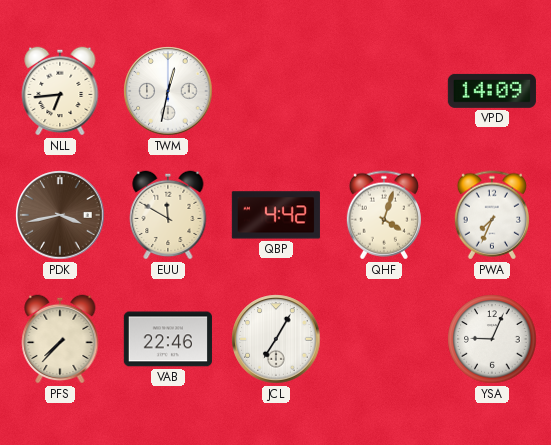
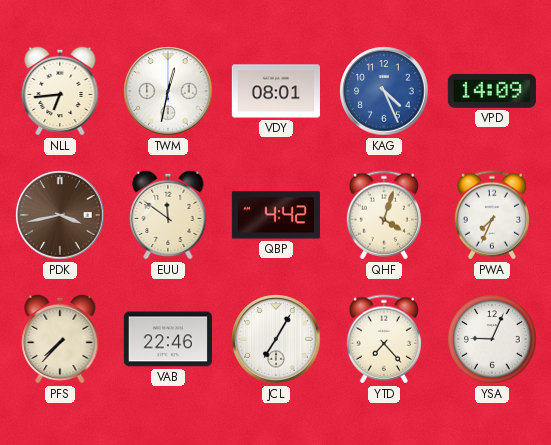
VDY: none -> 08:01 (276, 91)
KAG: none -> 4:26 (384, 91)
EUU: 11:50 -> 11:51 (168, 215)
YTD: none -> 7:23 (384, 339)
